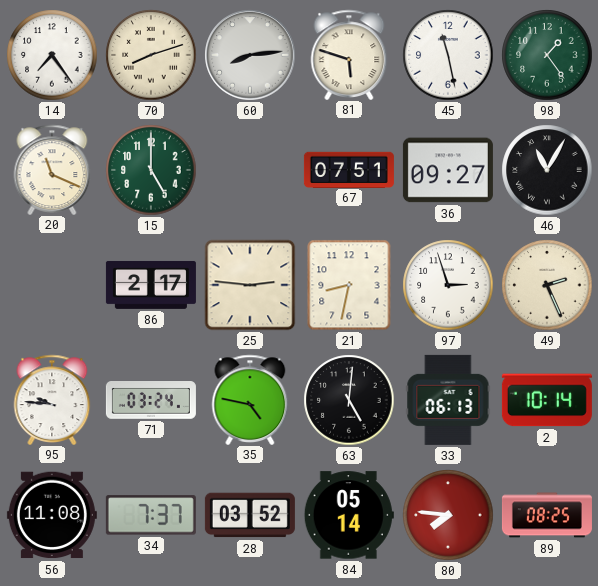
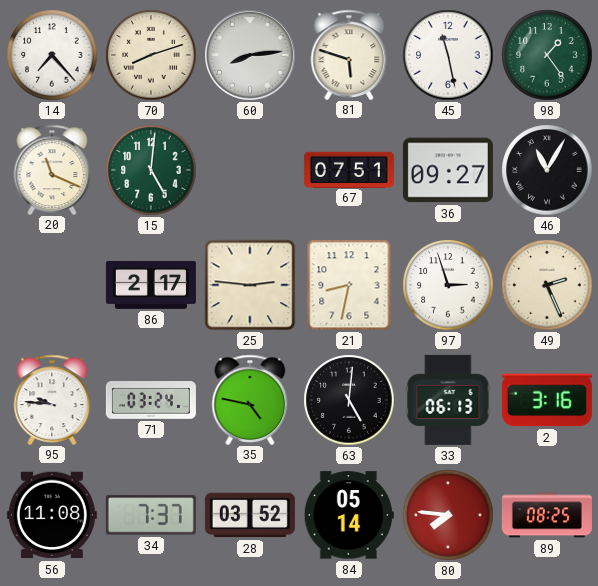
14: 7:24 -> 7:23 (52, 55)
15: 5:00 -> 5:01 (151, 170)
2: 10:14 -> 3:16 (547, 400)
